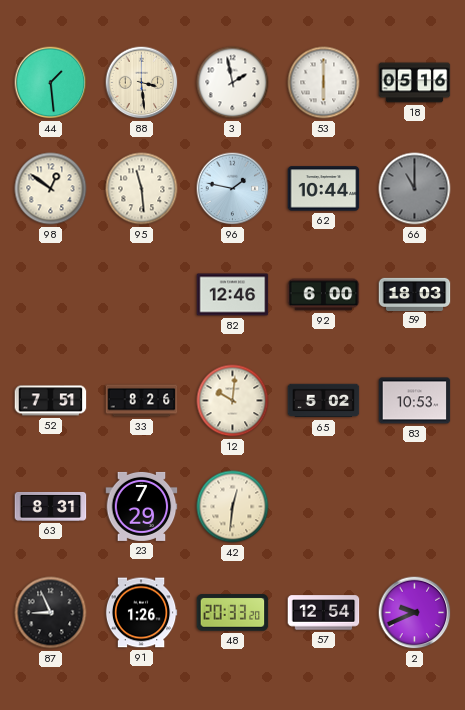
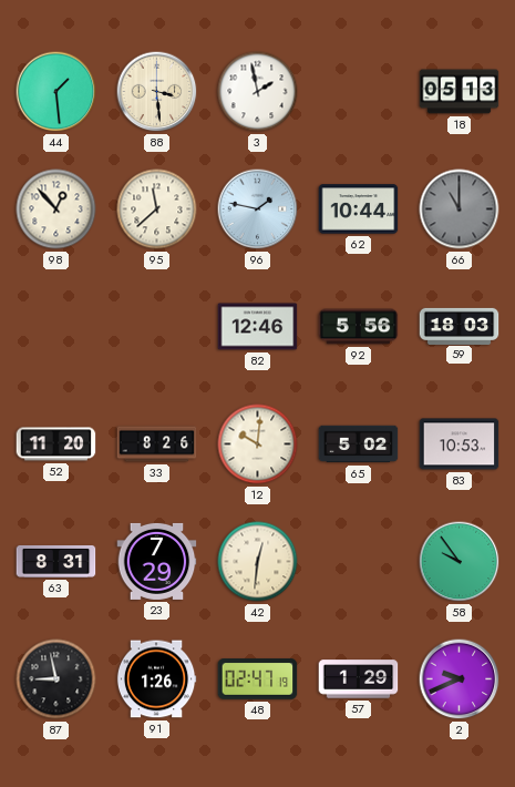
53: 6:00 -> none (324, 83)
18: 05:16 -> 05:13 (460, 92)
98: 12:51 -> 12:53 (56, 209)
95: 11:29 -> 11:38 (157, 209)
92: 6:00 -> 5:56 (359, 327)
52: 7:51 -> 11:20 (56, 444)
58: none -> 9:54 (460, 562)
87: 8:56 -> 8:58 (56, 679)
48: 20:33 -> 02:47 (258, 679)
57: 12:54 -> 1:29 (359, 679)
